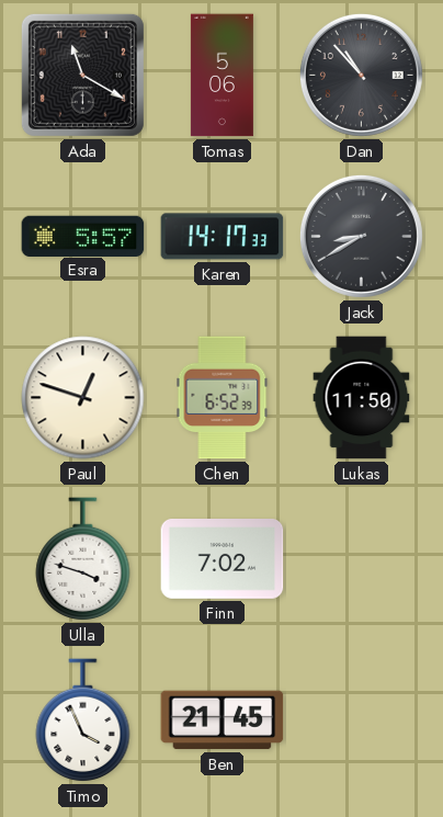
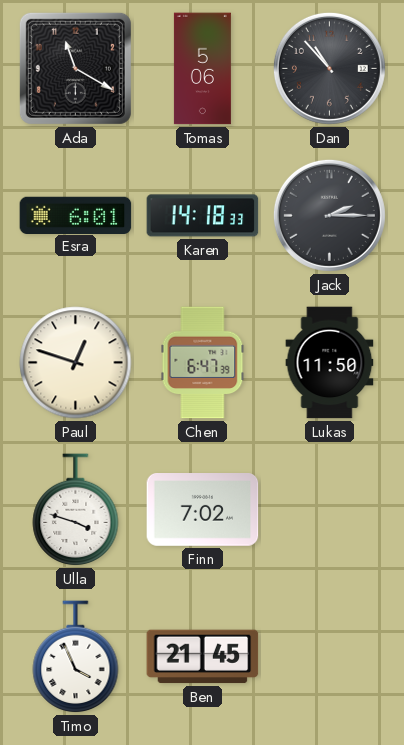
Esra: 5:57 -> 6:01 (76, 215)
Karen: 14:17 -> 14:18 (203, 216)
Jack: 8:40 -> 2:15 (329, 215)
Chen: 6:52 -> 6:47 (203, 363)
